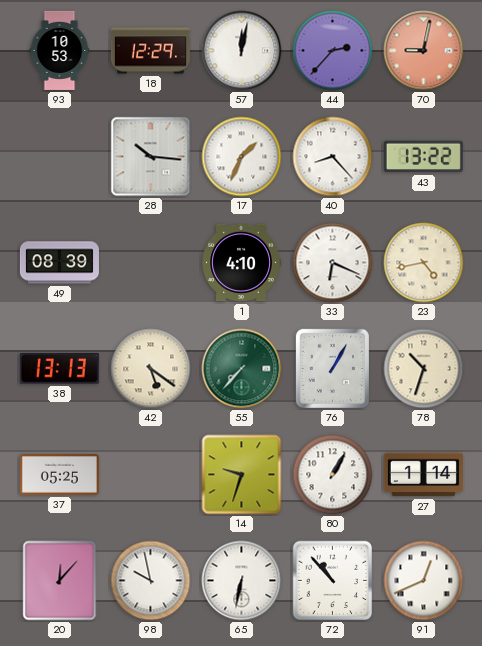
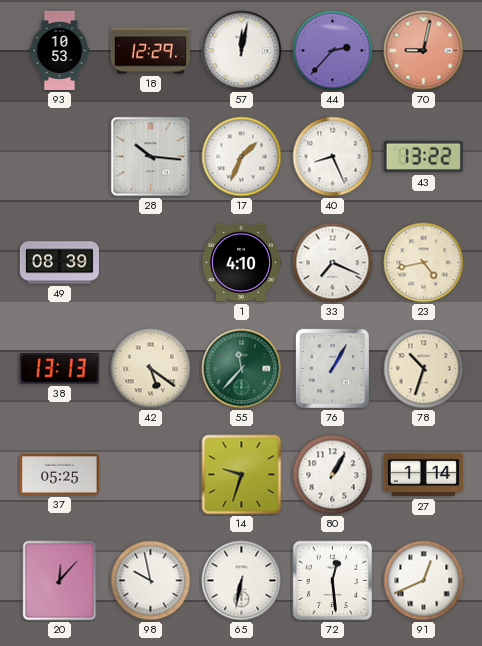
40: 8:23 -> 8:26 (333, 157)
33: 6:19 -> 7:19 (333, 263)
55: 7:37 -> 11:37 (242, 369)
72: 10:53 -> 12:29 (333, 581)
